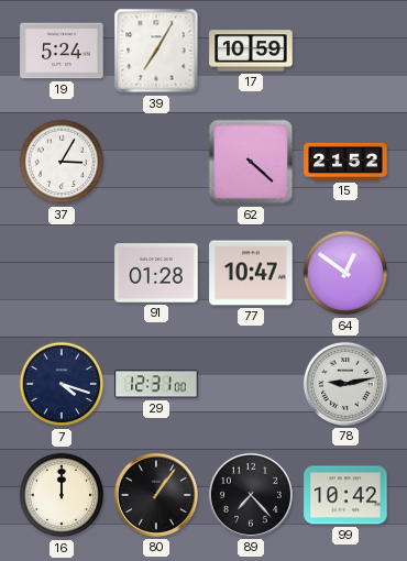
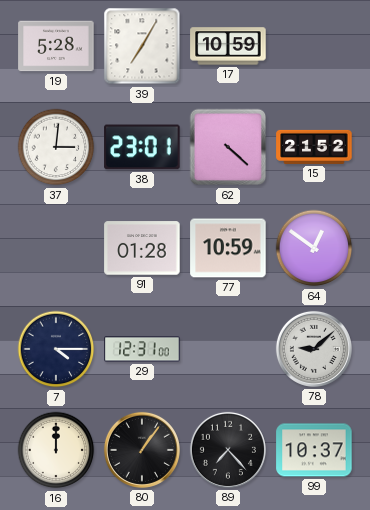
19: 5:24 -> 5:28 (56, 46)
37: 3:05 -> 3:01 (56, 147)
38: none -> 23:01 (142, 147)
77: 10:47 -> 10:59 (228, 248)
7: 4:18 -> 4:15 (56, 349)
78: 9:13 -> 9:08 (314, 349)
99: 10:42 -> 10:37 (314, 450)
